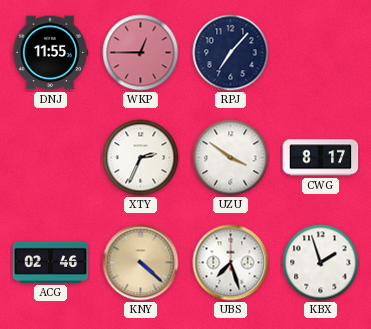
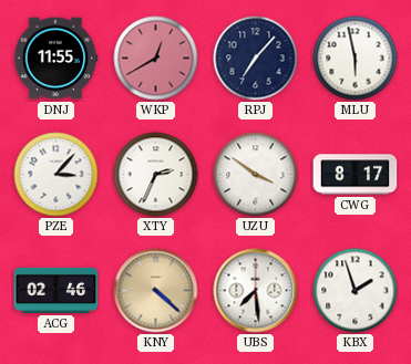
WKP: 12:45 -> 12:40 (156, 59)
MLU: none -> 5:58 (356, 59)
PZE: none -> 3:07 (56, 175)
UBS: 7:27 -> 7:29 (256, 291)
